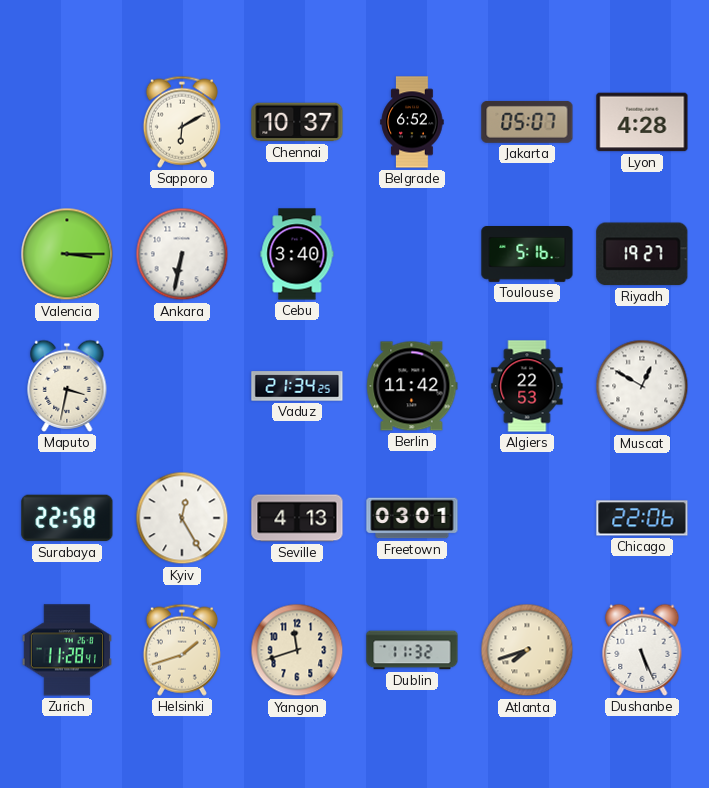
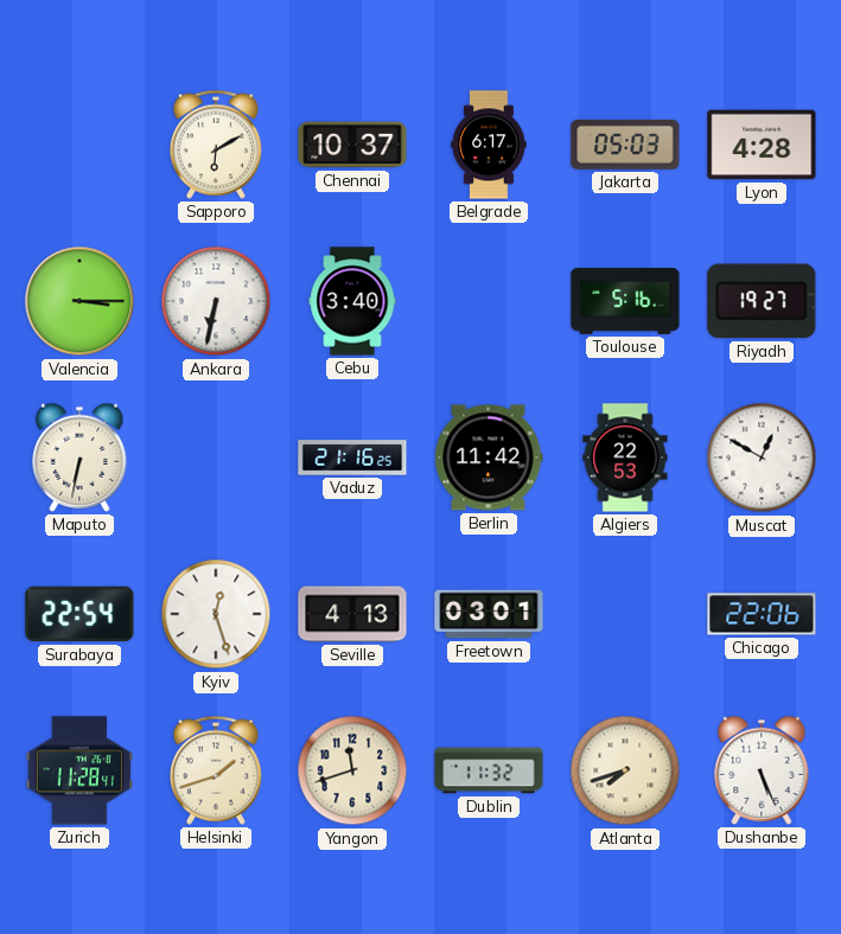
Belgrade: 6:52 -> 6:17 (489, 145)
Jakarta: 05:07 -> 05:03 (625, 145)
Maputo: 3:32 -> 6:32 (79, 458)
Vaduz: 21:34 -> 21:16 (352, 458)
Surabaya: 22:58 -> 22:54 (79, 614)
Kyiv: 12:25 -> 12:27 (216, 614)
